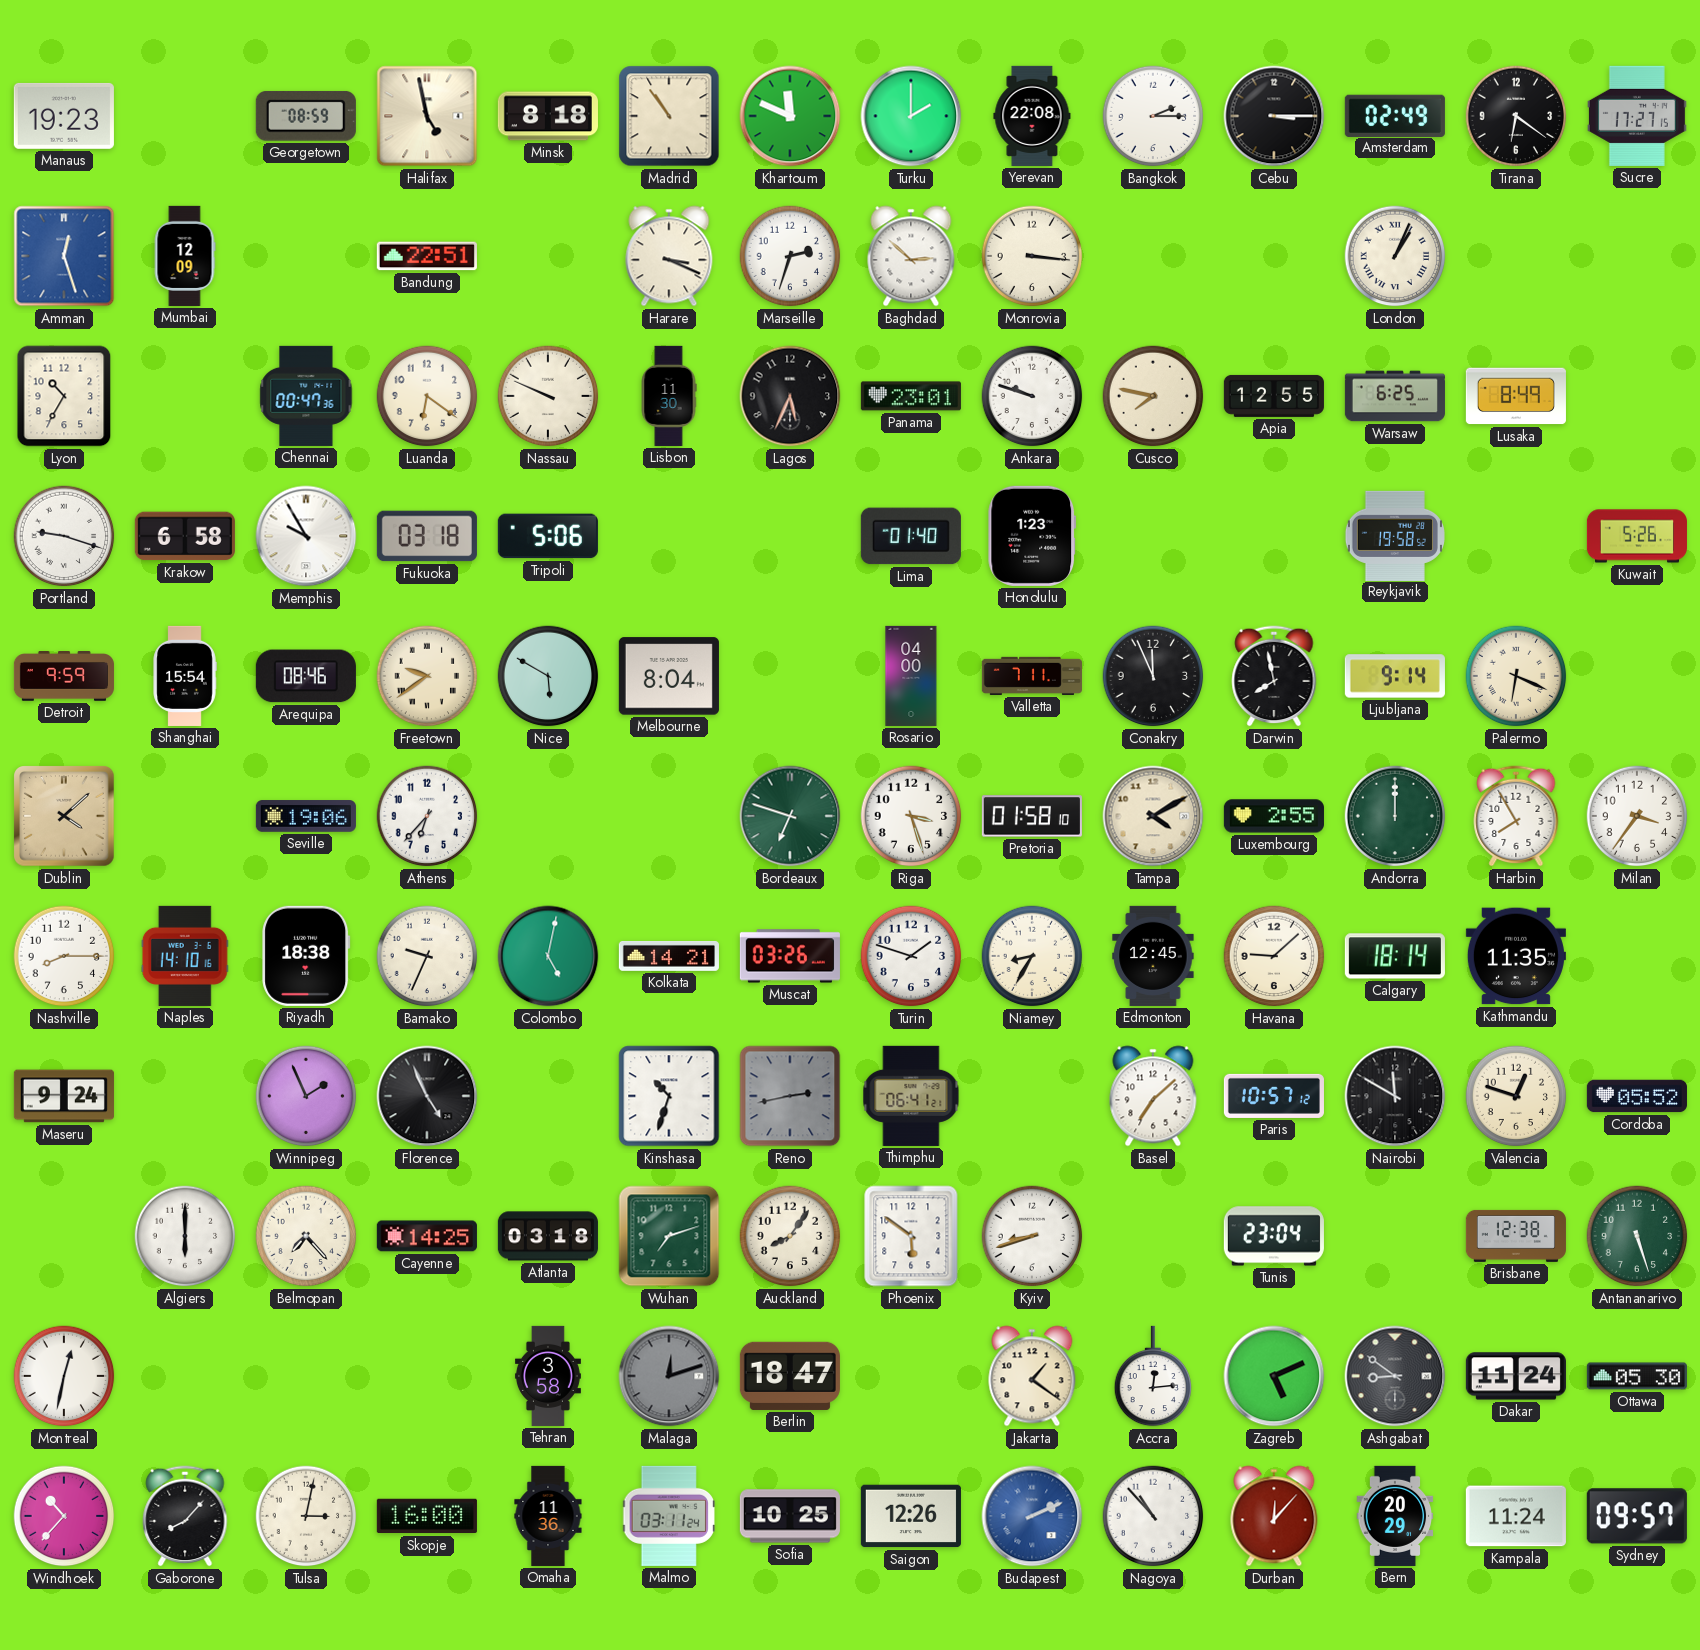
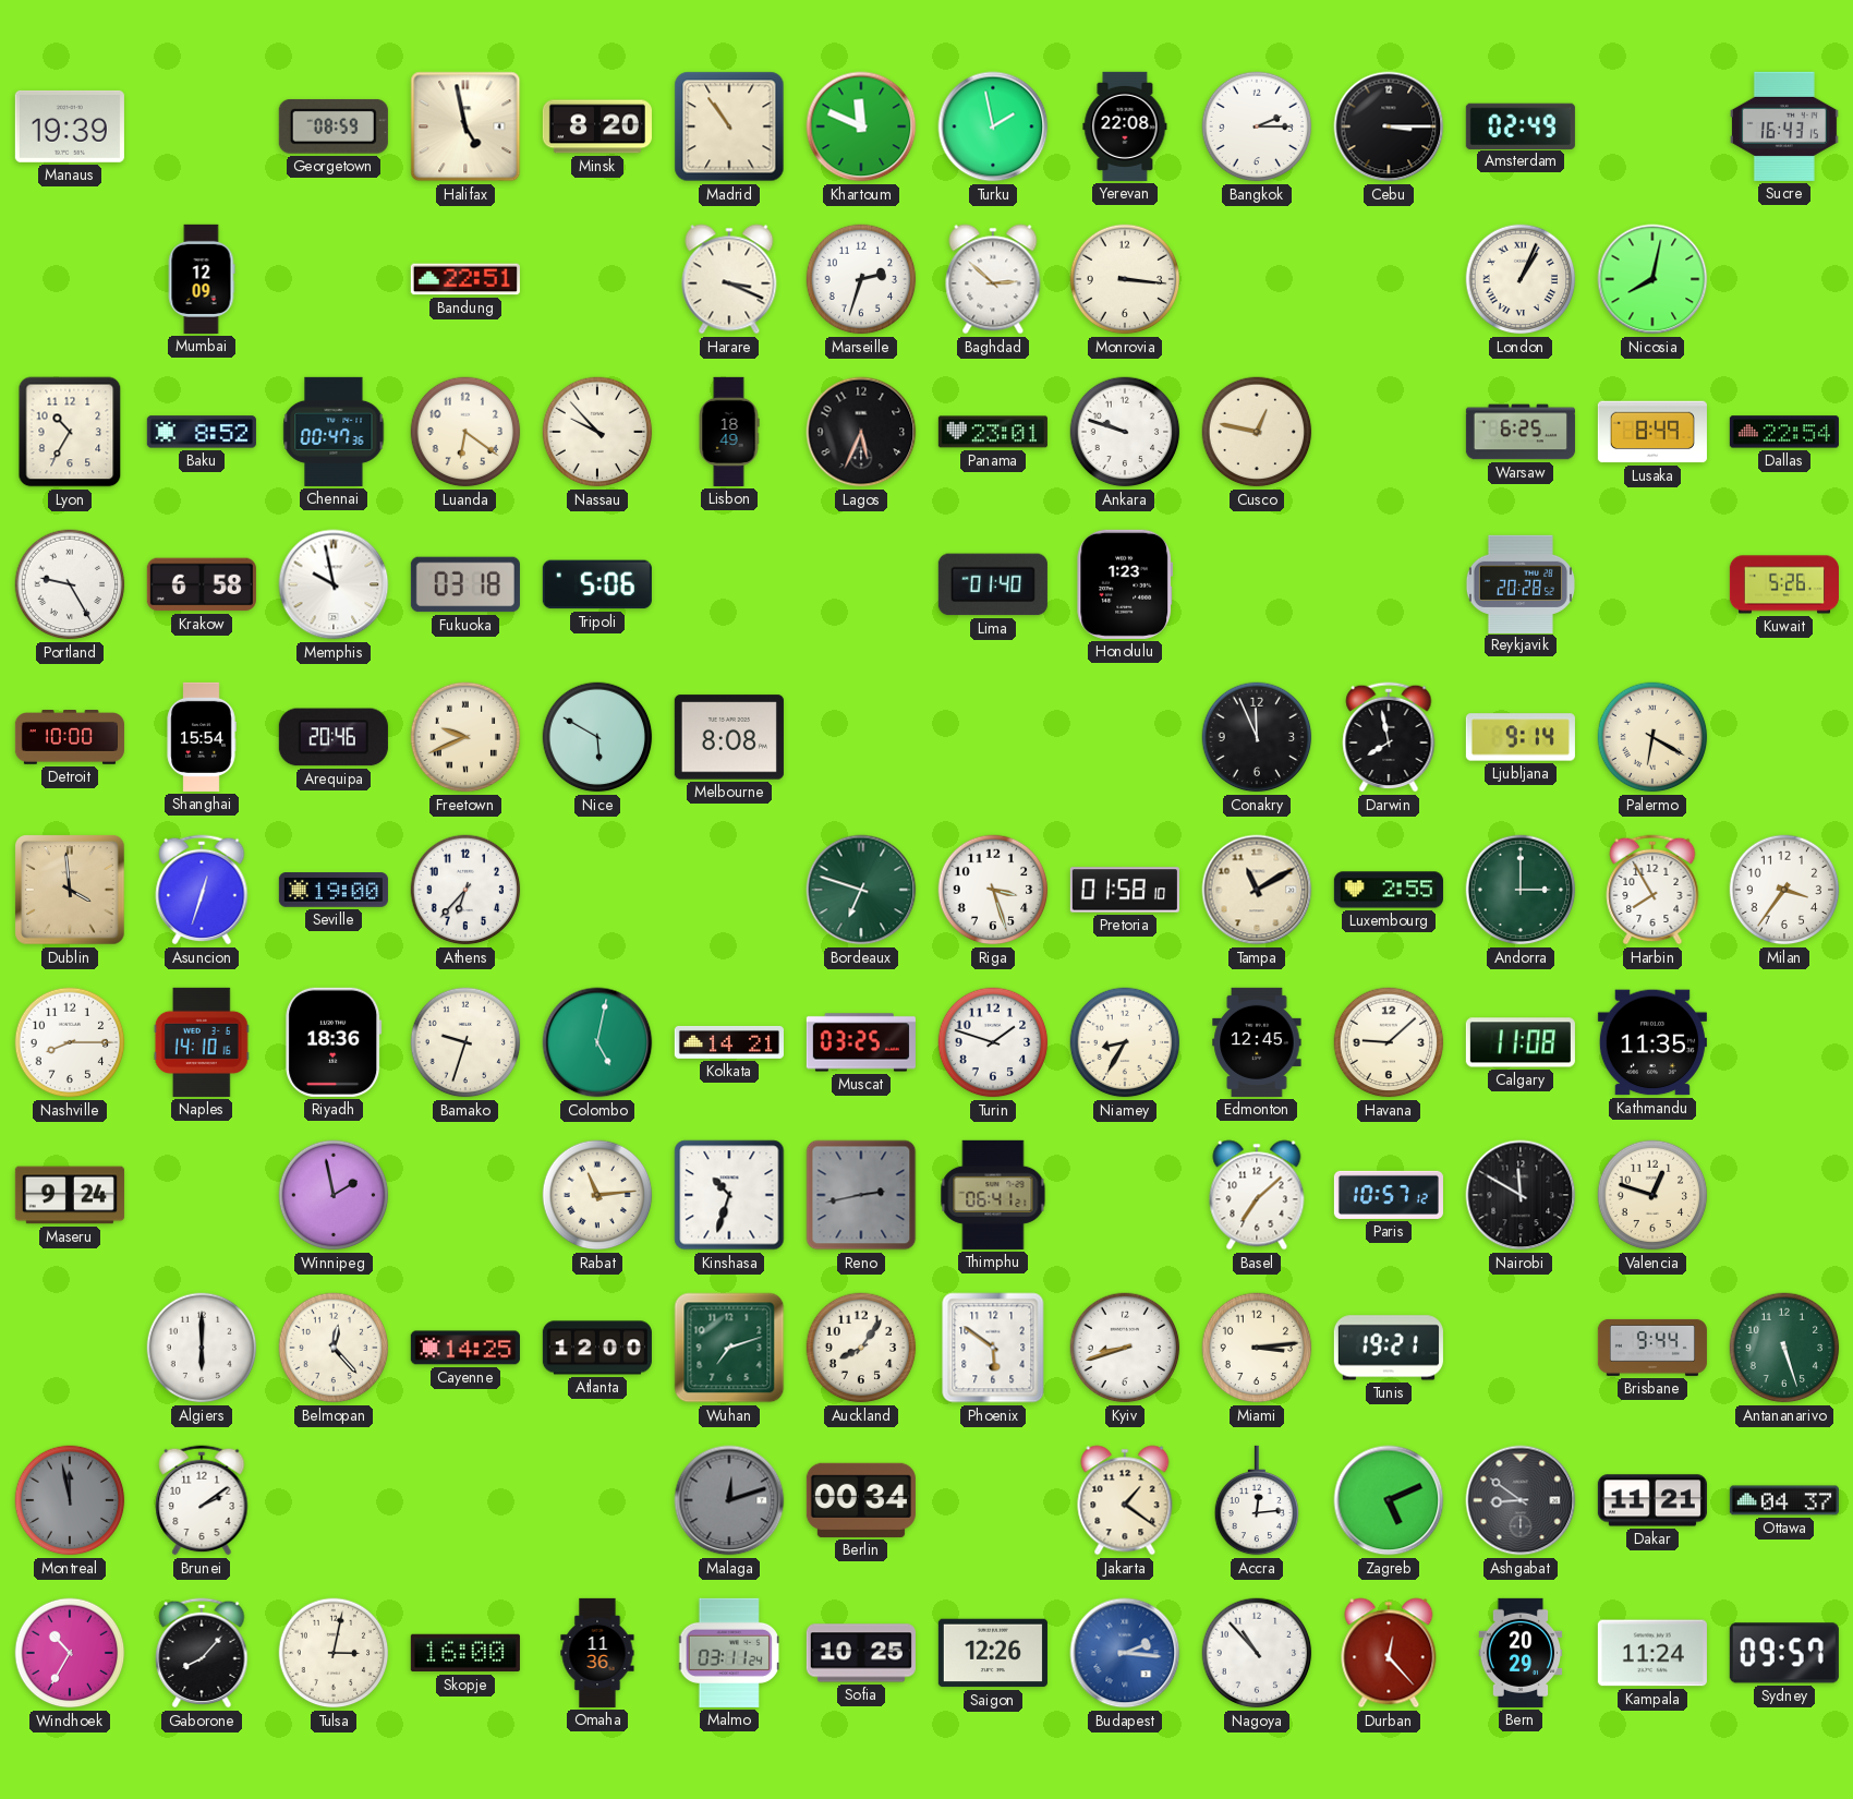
Manaus: 19:23 -> 19:39 (70, 126)
Minsk: 8:18 -> 8:20 (597, 126)
Turku: 2:00 -> 1:58 (993, 126)
Tirana: 6:21 -> none (1516, 116)
Sucre: 17:27 -> 16:43 (1784, 126)
Amman: 12:27 -> none (64, 256)
Nicosia: none -> 8:02 (1652, 279)
Baku: none -> 8:52 (202, 432)
Nassau: 9:49 -> 9:53 (597, 432)
Lisbon: 11:30 -> 18:49 (729, 432)
Cusco: 7:47 -> 12:47 (1257, 432)
Apia: 12:55 -> none (1274, 396)
Dallas: none -> 22:54 (1784, 432)
Portland: 9:18 -> 9:25 (70, 584)
Memphis: 9:55 -> 9:58 (334, 584)
Reykjavik: 19:58 -> 20:28 (1521, 583)
Detroit: 9:59 -> 10:00 (70, 737)
Arequipa: 08:46 -> 20:46 (334, 737)
Freetown: 9:39 -> 9:41 (465, 737)
Melbourne: 8:04 -> 8:08 (729, 737)
Rosario: 04:00 -> none (911, 676)
Valletta: 7:11 -> none (1032, 676)
Palermo: 6:19 -> 6:20 (1652, 737)
Dublin: 4:08 -> 3:59 (70, 890)
Asuncion: none -> 12:33 (202, 890)
Seville: 19:06 -> 19:00 (334, 890)
Tampa: 4:10 -> 11:10 (1257, 890)
Andorra: 12:00 -> 3:00 (1521, 890)
Riyadh: 18:38 -> 18:36 (334, 1042)
Bamako: 9:34 -> 9:33 (465, 1042)
Muscat: 03:26 -> 03:25 (861, 1042)
Calgary: 18:14 -> 11:08 (1521, 1042)
Winnipeg: 1:56 -> 1:58 (334, 1195)
Florence: 4:56 -> none (427, 1096)
Rabat: none -> 11:14 (597, 1195)
Cordoba: 05:52 -> none (1637, 1096)
Belmopan: 7:23 -> 12:23 (334, 1348)
Atlanta: 03:18 -> 12:00 (597, 1348)
Miami: none -> 3:14 (1257, 1348)
Tunis: 23:04 -> 19:21 (1389, 1348)
Brisbane: 12:38 -> 9:44 (1652, 1348)
Montreal: 12:32 -> 11:58 (70, 1500)
Montreal dial: white -> grey (70, 1500)
Brunei: none -> 2:09 (202, 1500)
Tehran: 3:58 -> none (548, 1376)
Berlin: 18:47 -> 00:34 (861, 1500)
Dakar: 11:24 -> 11:21 (1652, 1500)
Ottawa: 05:30 -> 04:37 (1784, 1500)
Windhoek: 10:37 -> 10:35 (70, 1653)
Budapest: 2:11 -> 2:16 (1125, 1653)
Durban: 12:07 -> 12:23 (1389, 1653)
